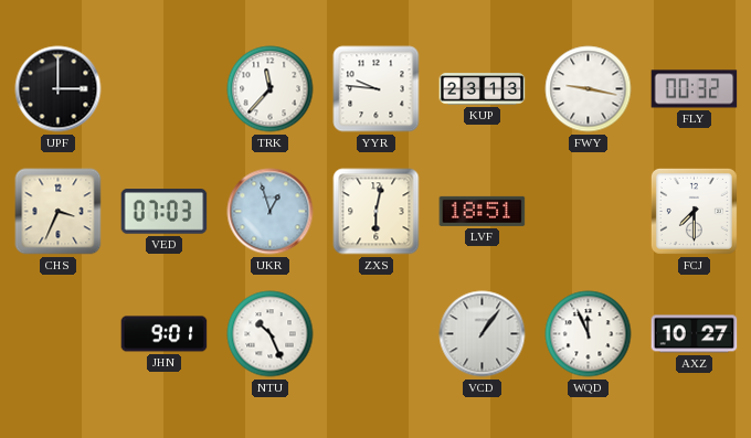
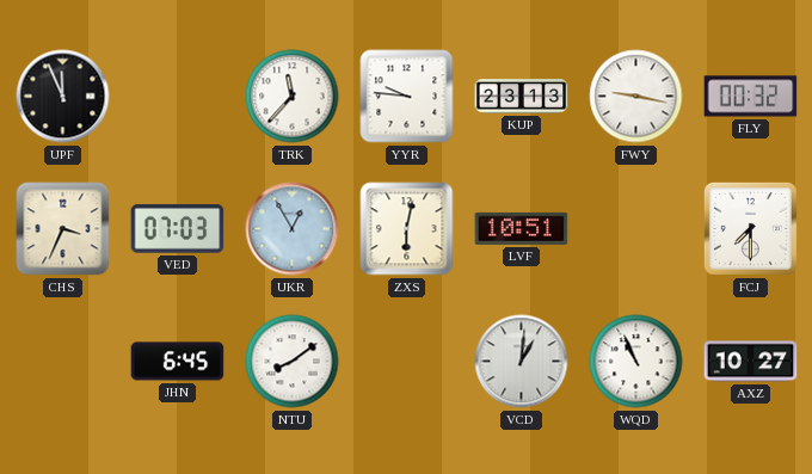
UPF: 3:00 -> 11:56 (63, 97)
UKR: 12:57 -> 12:55 (293, 229)
LVF: 18:51 -> 10:51 (522, 228)
JHN: 9:01 -> 6:45 (178, 362)
NTU: 10:26 -> 8:09 (293, 362)
VCD: 1:06 -> 1:01 (522, 362)
WQD: 11:56 -> 10:56 (636, 362)
